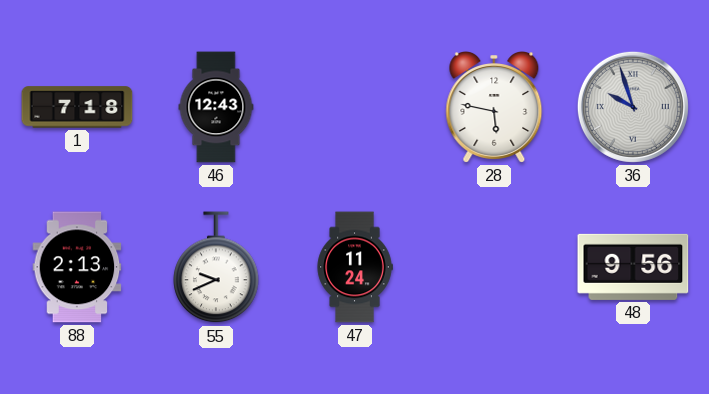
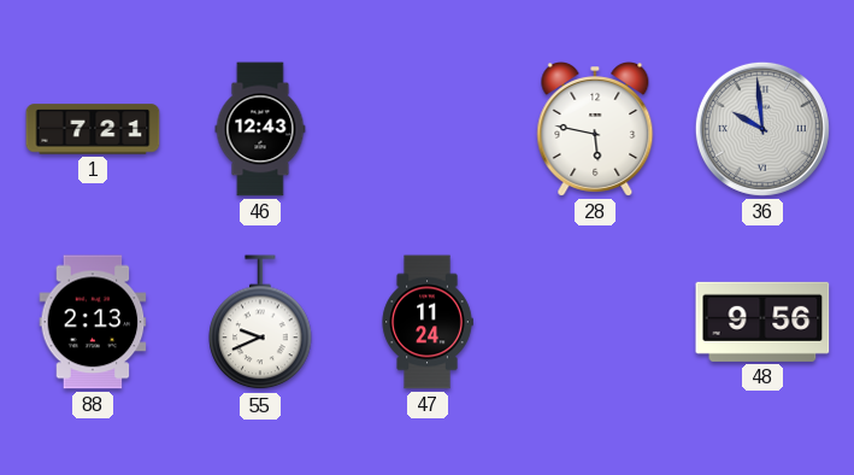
1: 7:18 -> 7:21 (93, 129)
36: 9:57 -> 9:59 (762, 129)
